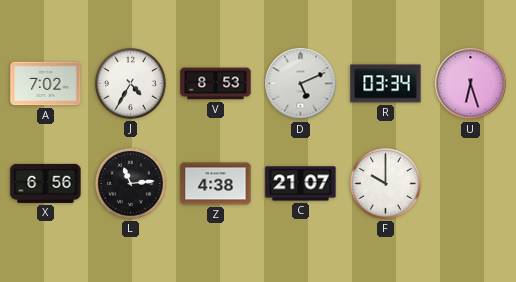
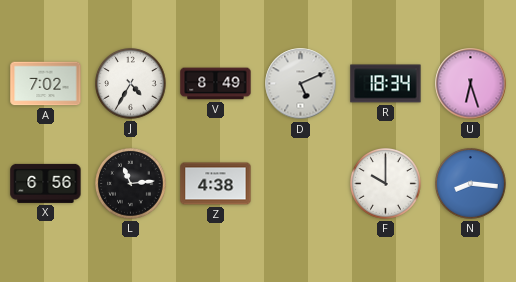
V: 8:53 -> 8:49 (216, 84)
R: 03:34 -> 18:34 (386, 84)
C: 21:07 -> none (301, 184)
N: none -> 8:16 (471, 184)
